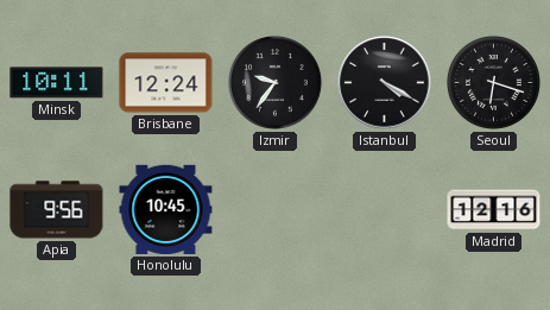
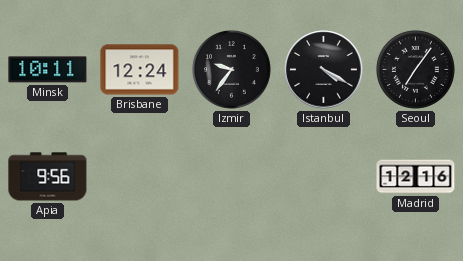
Seoul: 6:18 -> 7:06 (415, 69)
Honolulu: 10:45 -> none (166, 209)
